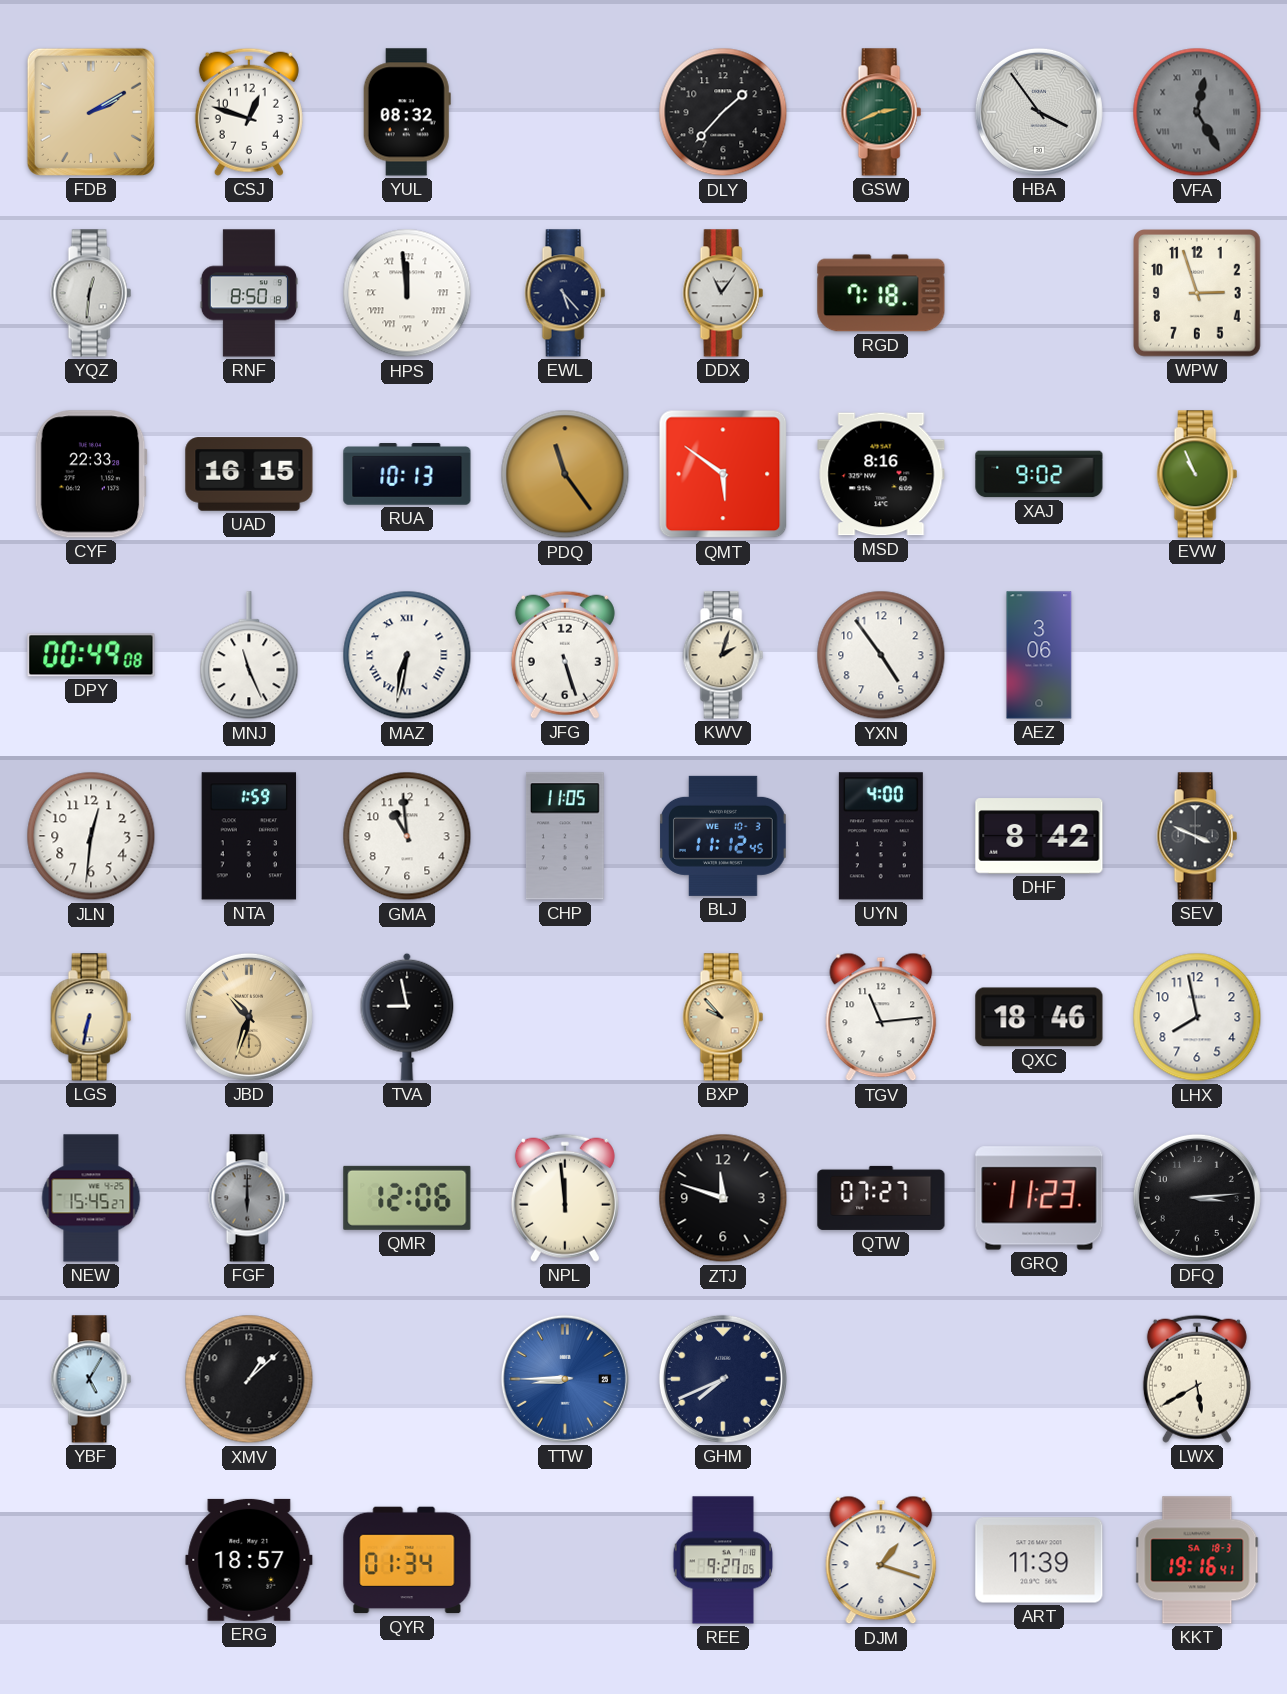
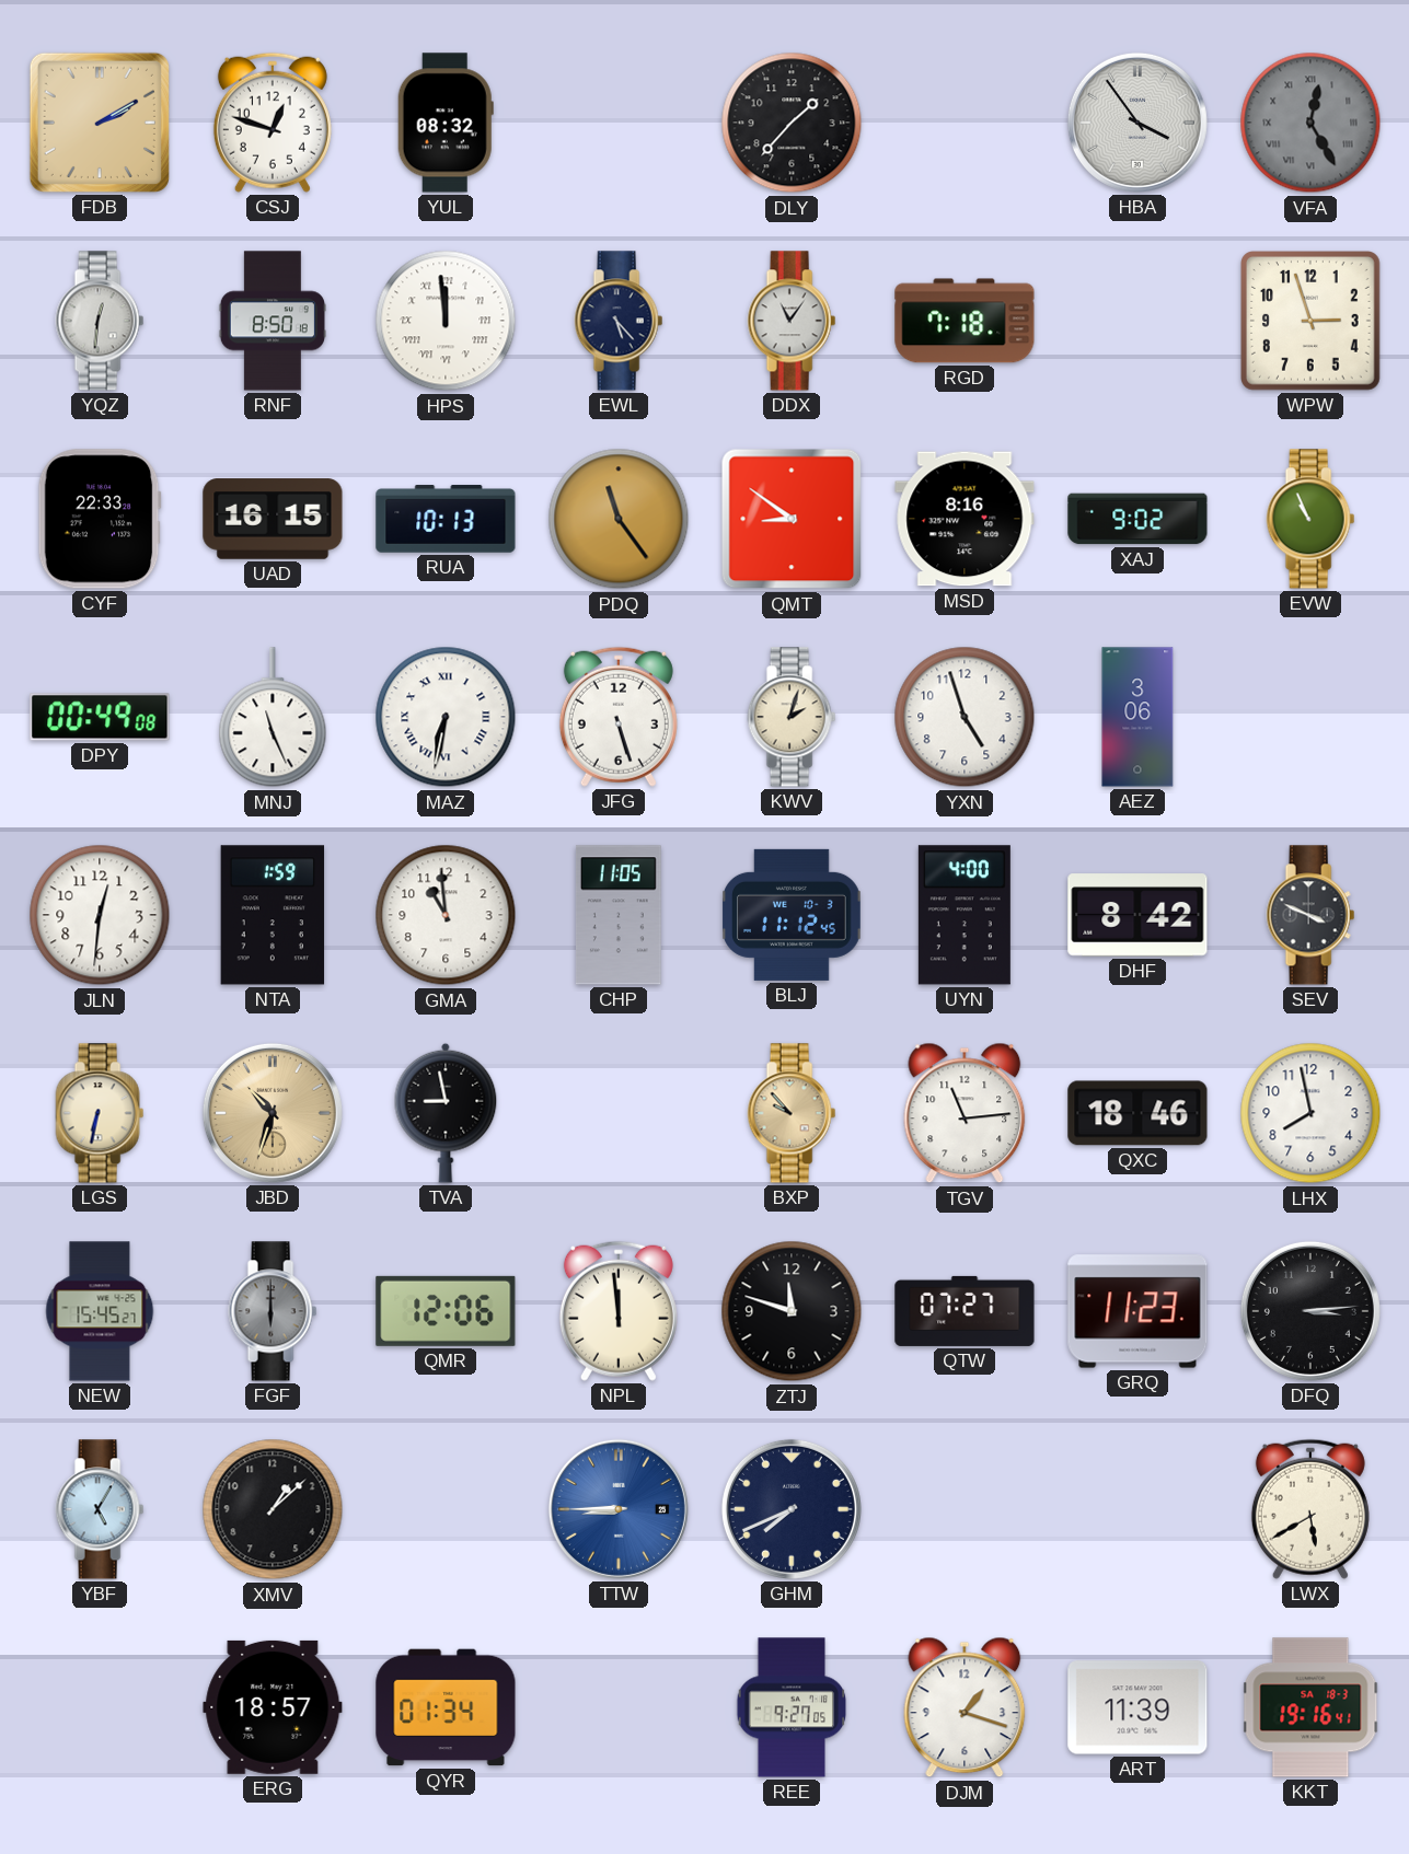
GSW: 2:41 -> none (881, 112)
QMT: 5:51 -> 8:51 (792, 519)
YXN: 4:54 -> 4:57 (965, 717)
